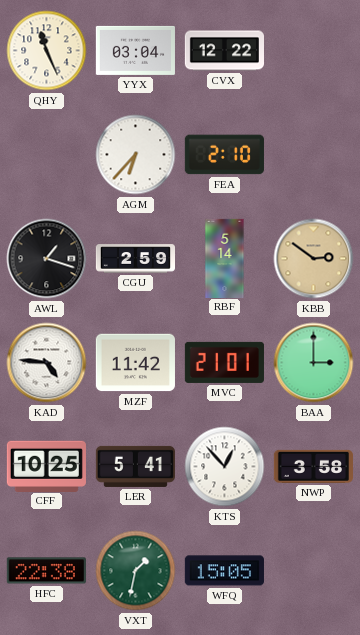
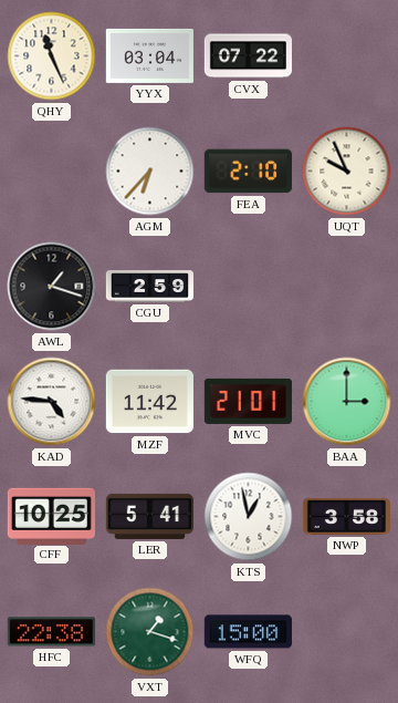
CVX: 12:22 -> 07:22 (248, 56)
UQT: none -> 9:56 (347, 172)
RBF: 5:14 -> none (225, 258)
KBB: 2:51 -> none (314, 259)
KTS: 12:53 -> 12:58 (249, 517)
VXT: 1:32 -> 1:18 (150, 632)
WFQ: 15:05 -> 15:00 (248, 632)
